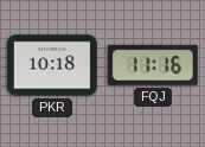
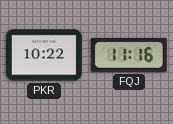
PKR: 10:18 -> 10:22 (44, 55)
